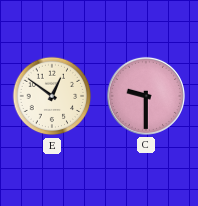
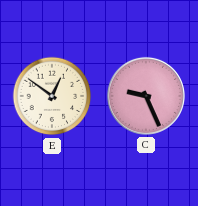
C: 9:30 -> 9:26 (146, 96)
